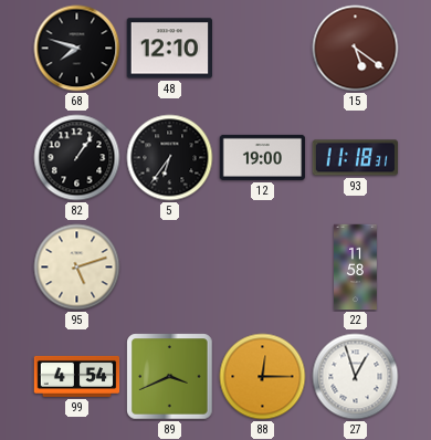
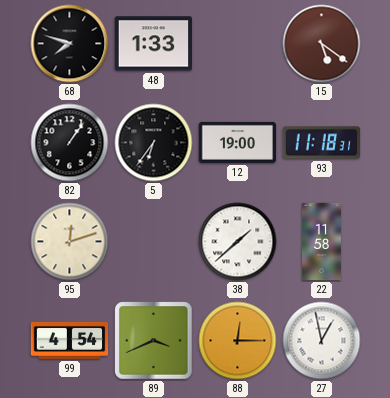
48: 12:10 -> 1:33 (153, 44)
95: 5:12 -> 12:12 (70, 242)
38: none -> 1:38 (238, 242)
27: 12:57 -> 12:58 (322, 341)
